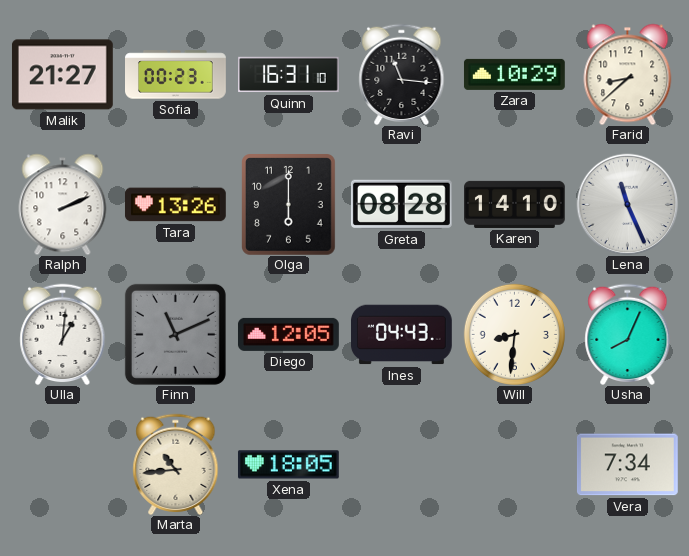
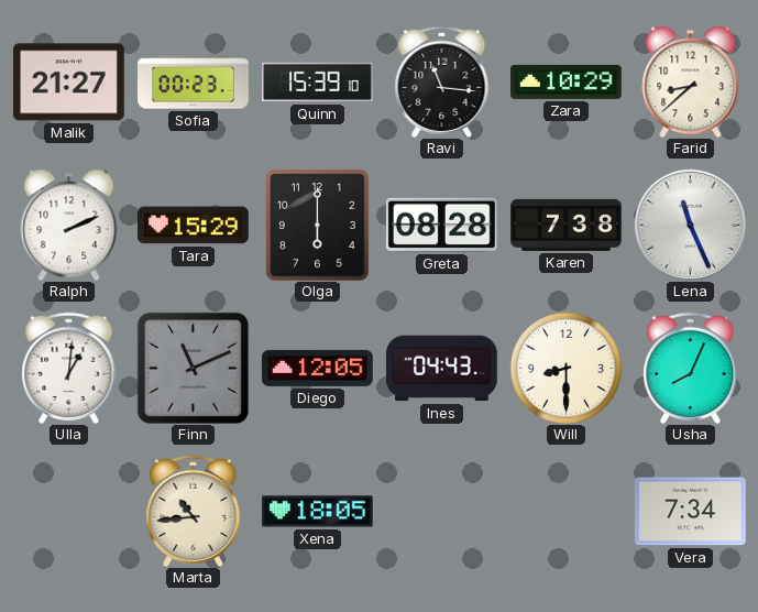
Quinn: 16:31 -> 15:39 (318, 83)
Tara: 13:26 -> 15:29 (193, 226)
Karen: 14:10 -> 7:38 (567, 225)
Will: 8:31 -> 8:30 (565, 368)
